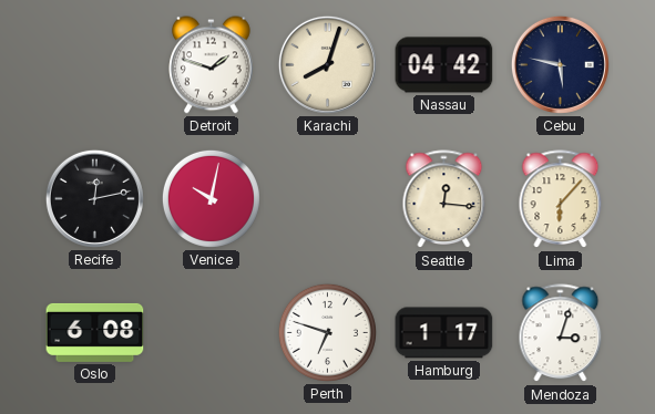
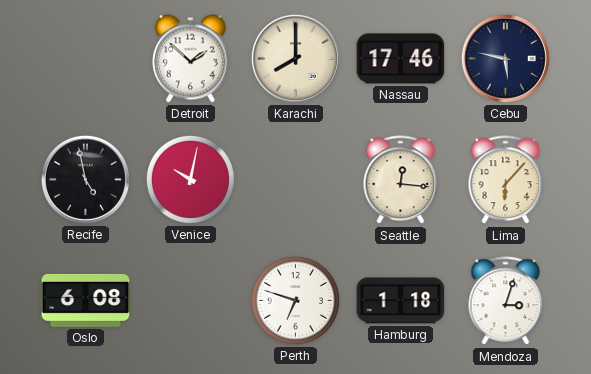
Detroit: 1:48 -> 1:52 (191, 59)
Karachi: 8:03 -> 8:00 (295, 58)
Nassau: 04:42 -> 17:46 (401, 59)
Recife: 12:13 -> 4:58 (85, 179)
Hamburg: 1:17 -> 1:18 (401, 301)
